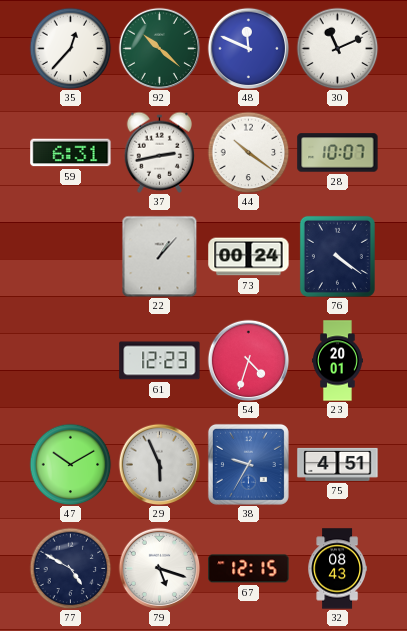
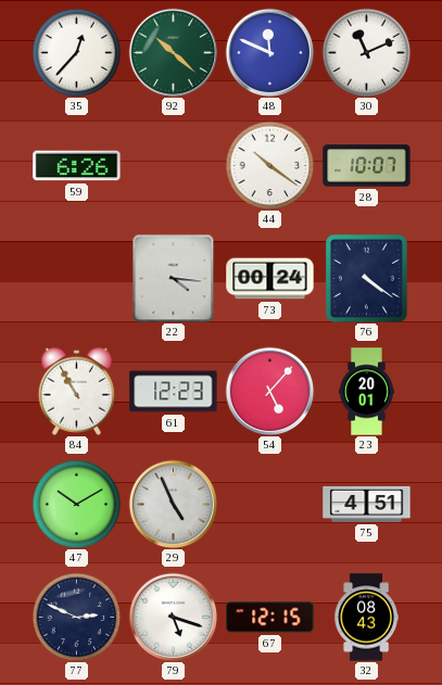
59: 6:31 -> 6:26 (77, 166)
37: 2:43 -> none (159, 152)
22: 1:07 -> 4:16 (174, 278)
84: none -> 10:55 (76, 391)
54: 4:33 -> 5:07 (269, 391)
29: 5:56 -> 4:56 (173, 504)
38: 9:35 -> none (248, 464)
77: 4:50 -> 2:49 (76, 617)
